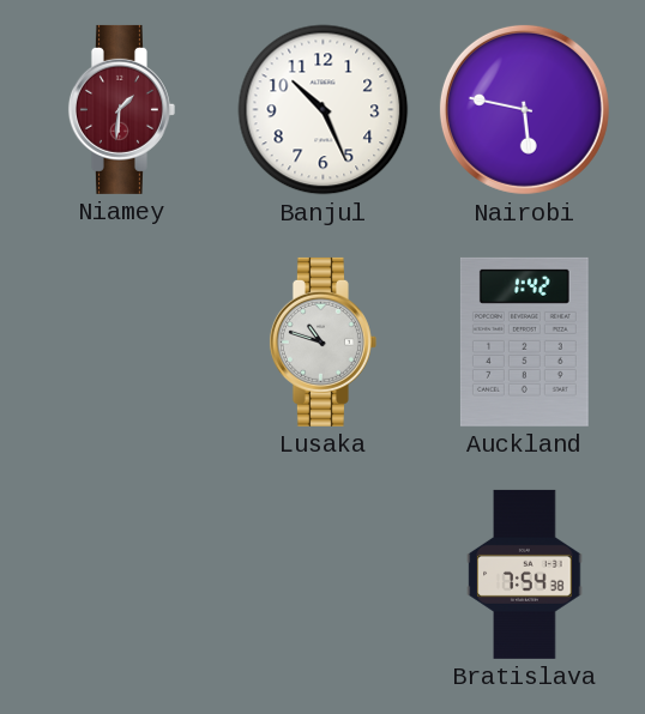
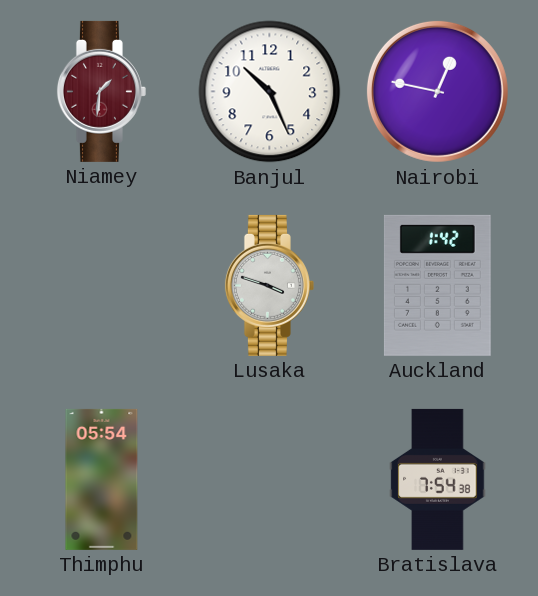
Nairobi: 5:47 -> 12:47 (437, 91)
Lusaka: 10:48 -> 3:48 (269, 285)
Thimphu: none -> 05:54 (102, 479)
